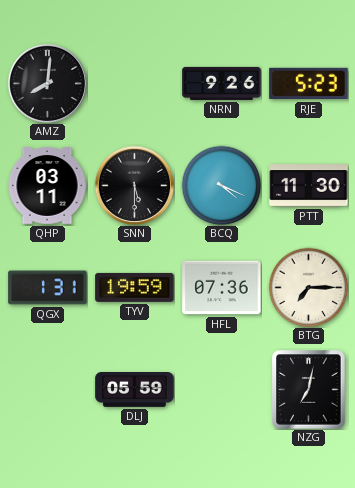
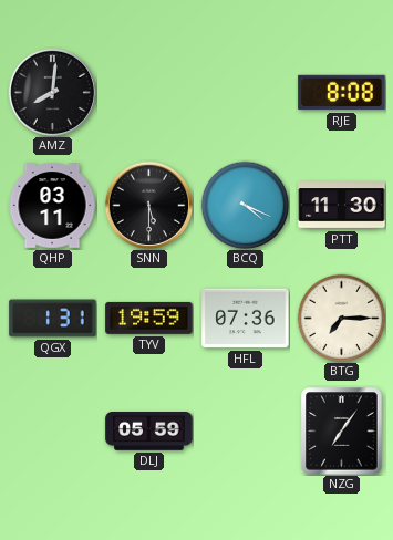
NRN: 9:26 -> none (222, 83)
RJE: 5:23 -> 8:08 (342, 93)
NZG: 7:02 -> 7:06 (342, 432)
